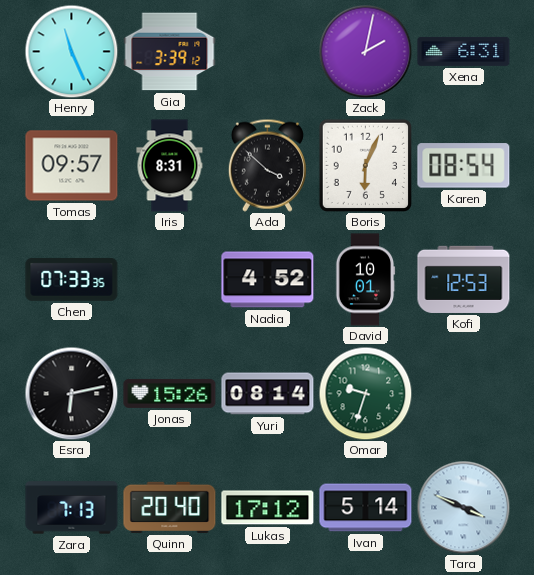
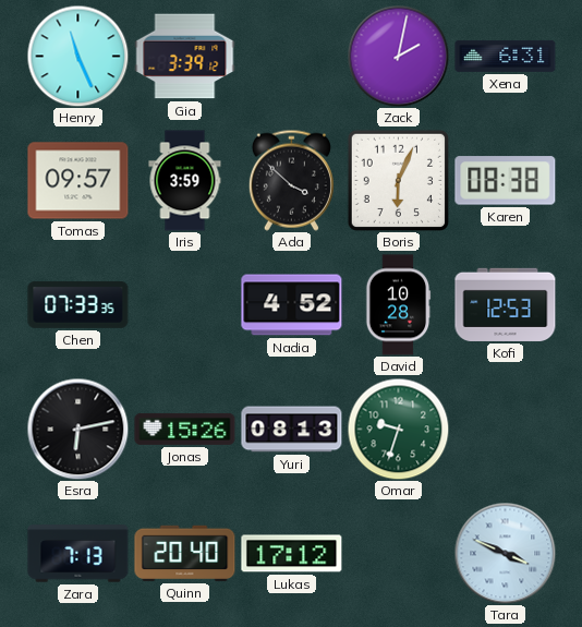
Iris: 8:31 -> 3:59 (185, 181)
Karen: 08:54 -> 08:38 (506, 181)
David: 10:01 -> 10:28 (398, 305)
Yuri: 08:14 -> 08:13 (292, 430)
Ivan: 5:14 -> none (366, 508)
